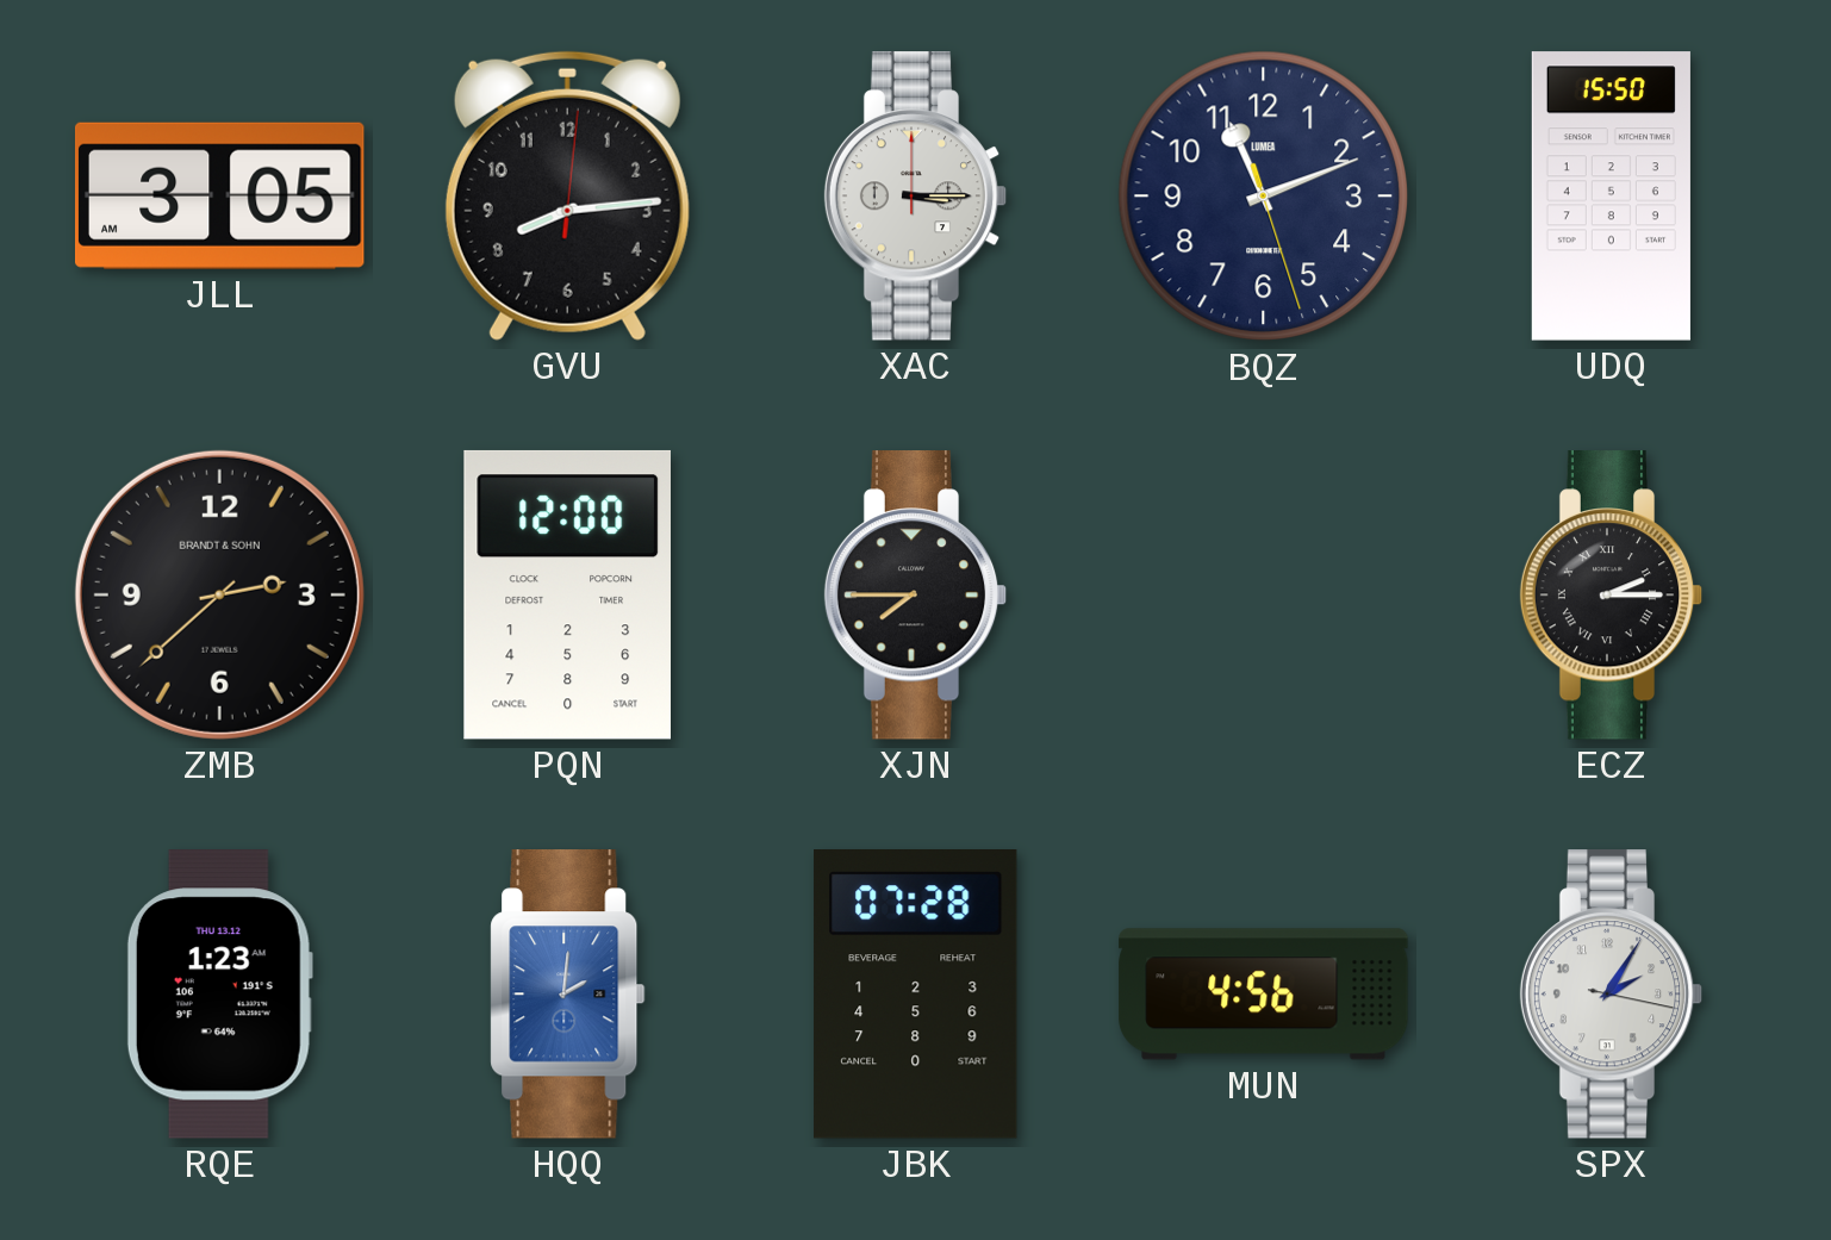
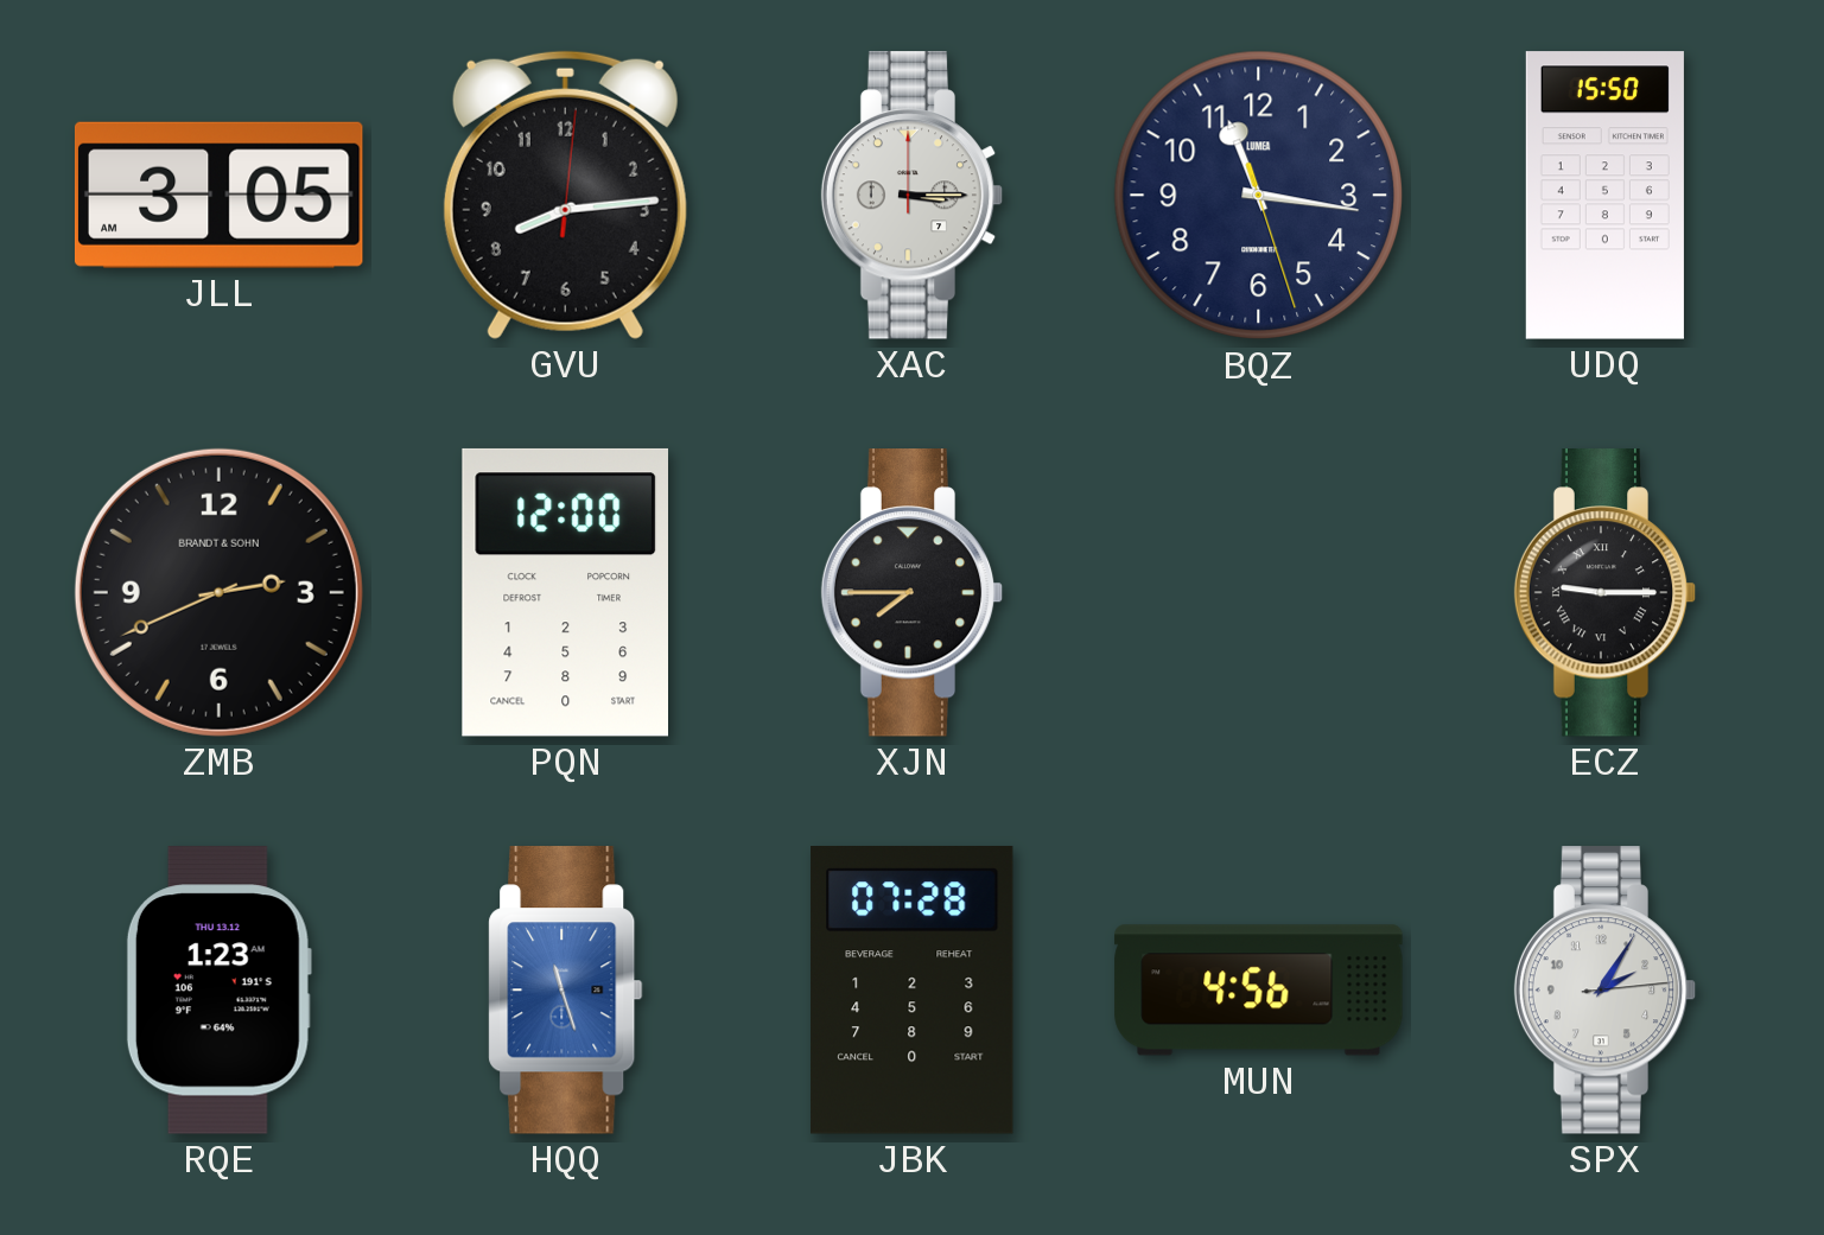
BQZ: 11:11 -> 11:16 (1259, 196)
ZMB: 2:38 -> 2:41 (218, 592)
ECZ: 2:15 -> 9:15 (1606, 593)
HQQ: 2:01 -> 11:27 (566, 991)
SPX: 2:05:17 -> 2:05:14 (1606, 991)
